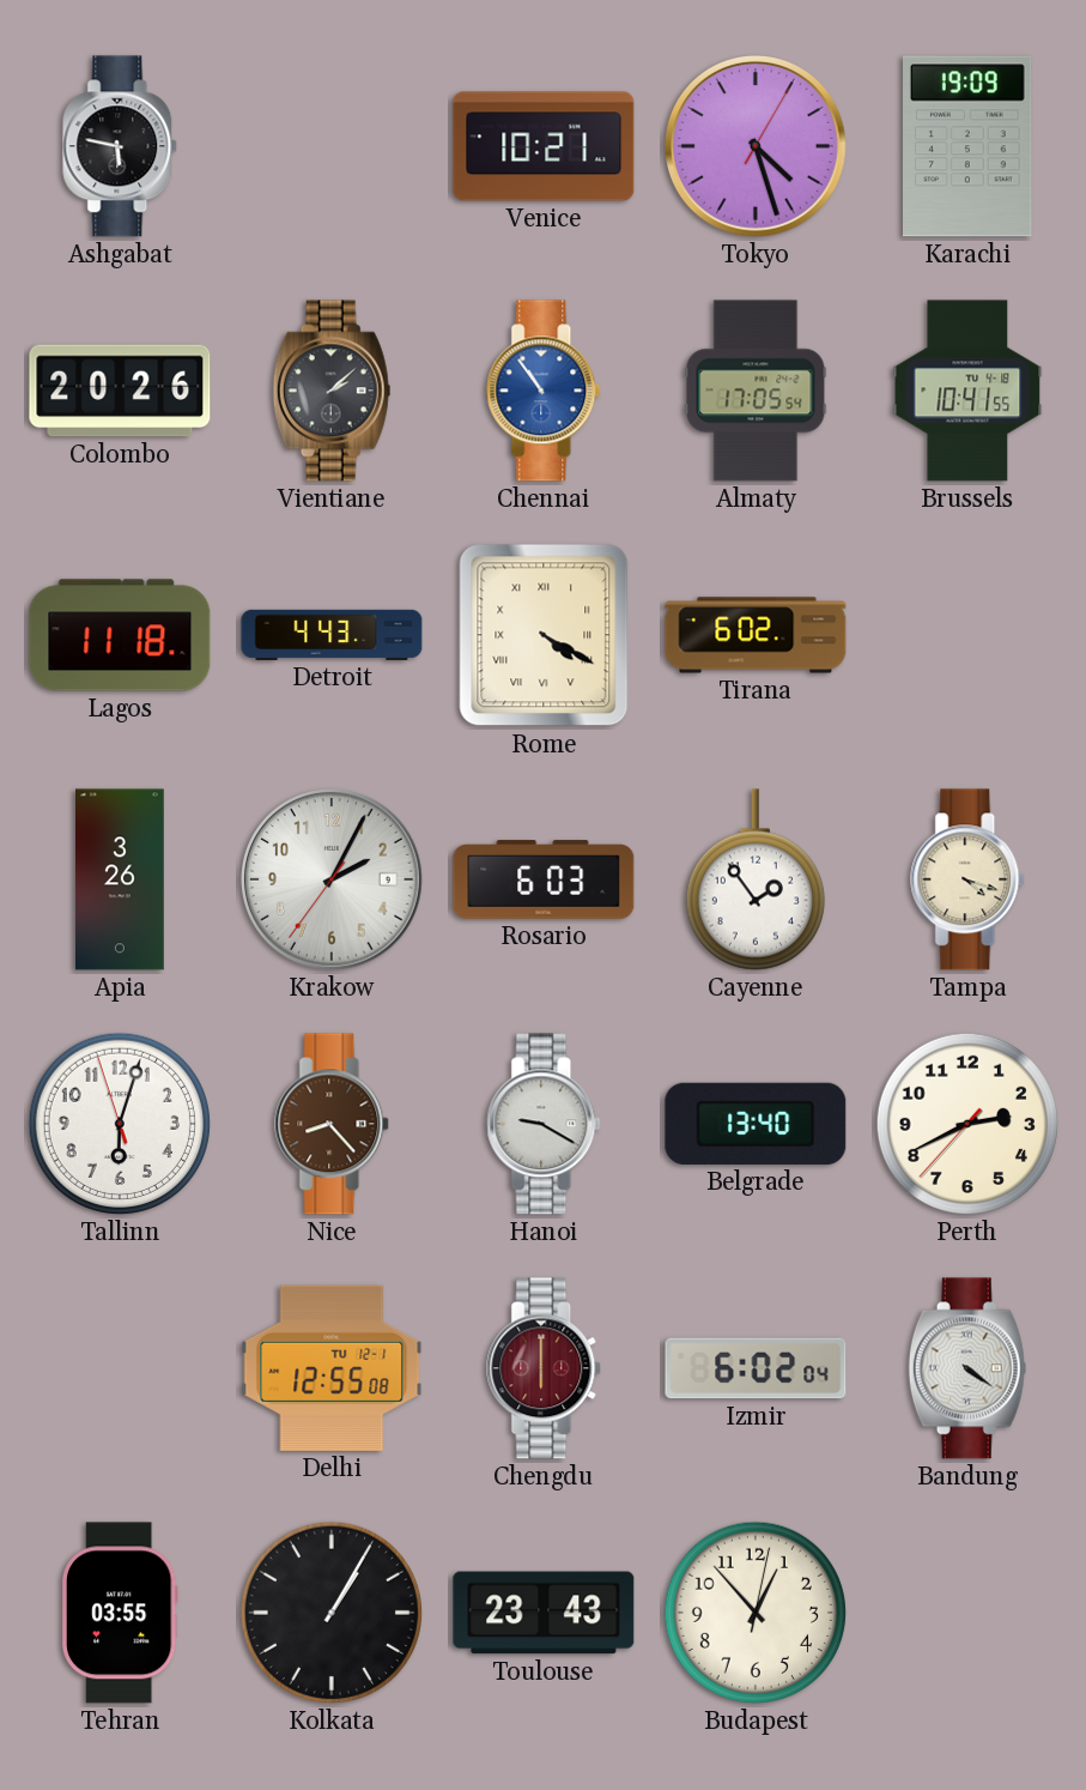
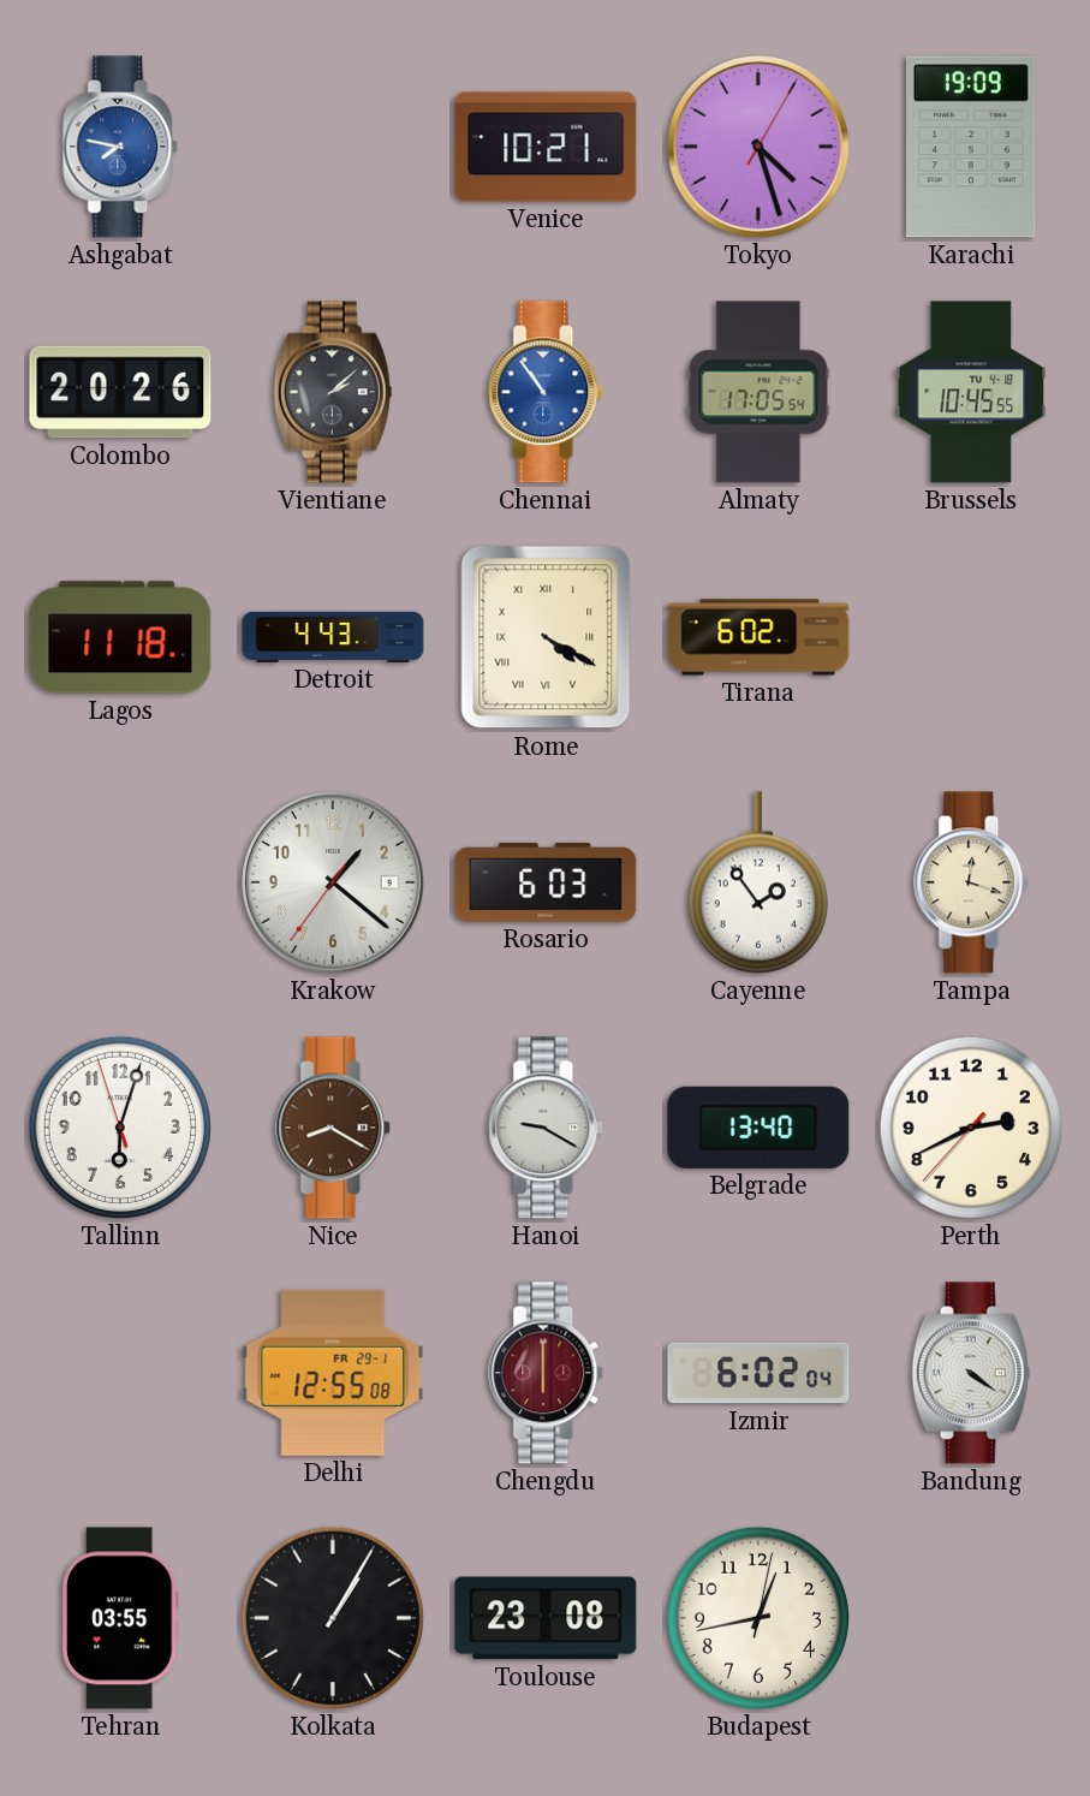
Ashgabat: 5:47 -> 7:47 (121, 147)
Ashgabat dial: black -> blue (121, 147)
Brussels: 10:41 -> 10:45 (971, 392)
Apia: 3:26 -> none (120, 879)
Krakow: 2:04 -> 1:21 (334, 884)
Tampa: 4:18 -> 12:18 (972, 882)
Nice: 8:23 -> 8:20 (334, 1128)
Delhi date: TU 12-1 -> FR 29-1 (333, 1373)
Toulouse: 23:43 -> 23:08 (546, 1618)
Budapest: 12:53 -> 12:43 (758, 1618)
